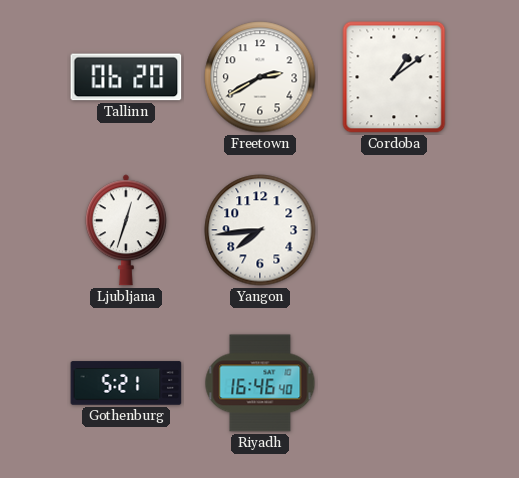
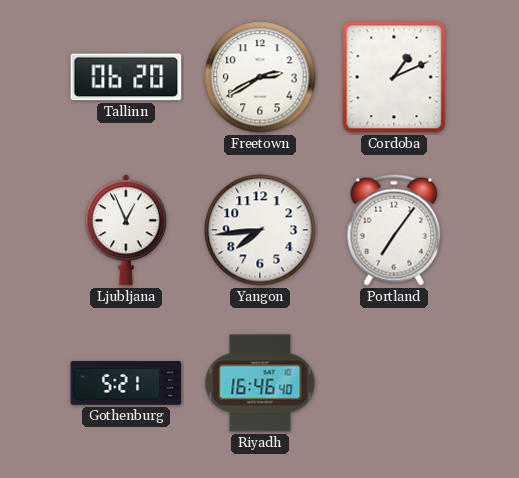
Cordoba: 1:09 -> 1:11 (394, 77)
Ljubljana: 12:33 -> 12:56 (126, 230)
Portland: none -> 7:06 (394, 230)
